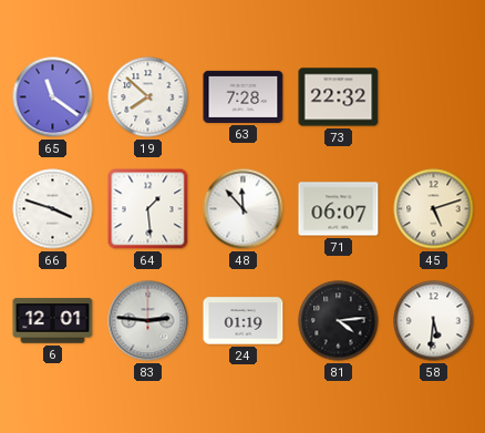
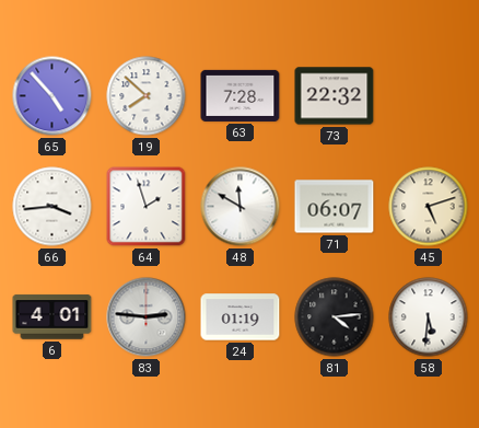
65: 11:21 -> 4:53 (52, 96)
66: 3:48 -> 3:44 (52, 207)
64: 1:29 -> 1:57 (147, 207)
48: 11:53 -> 11:50 (241, 207)
6: 12:01 -> 4:01 (52, 317)
